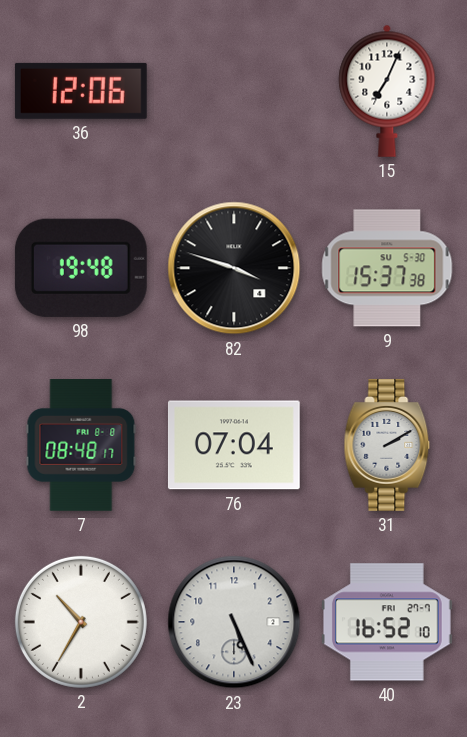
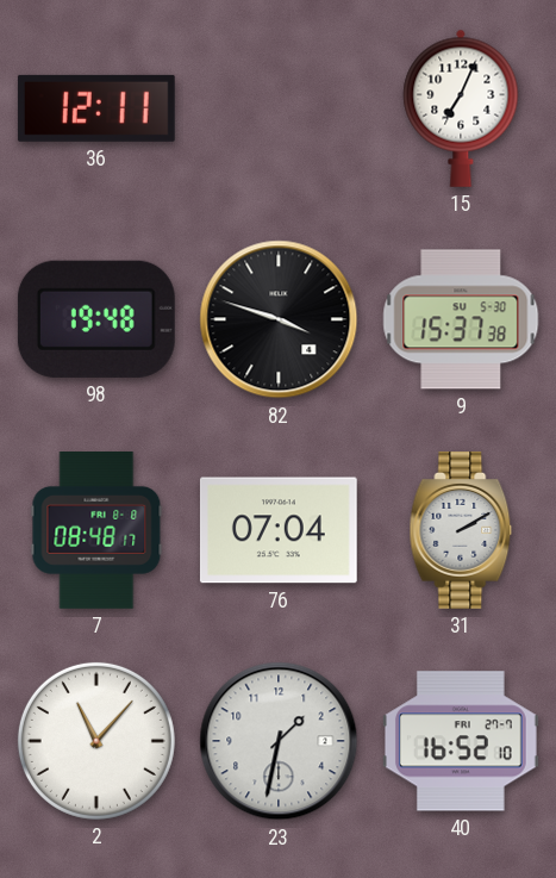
36: 12:06 -> 12:11 (96, 108)
2: 10:35 -> 11:07 (96, 741)
23: 5:26 -> 1:32 (279, 741)
